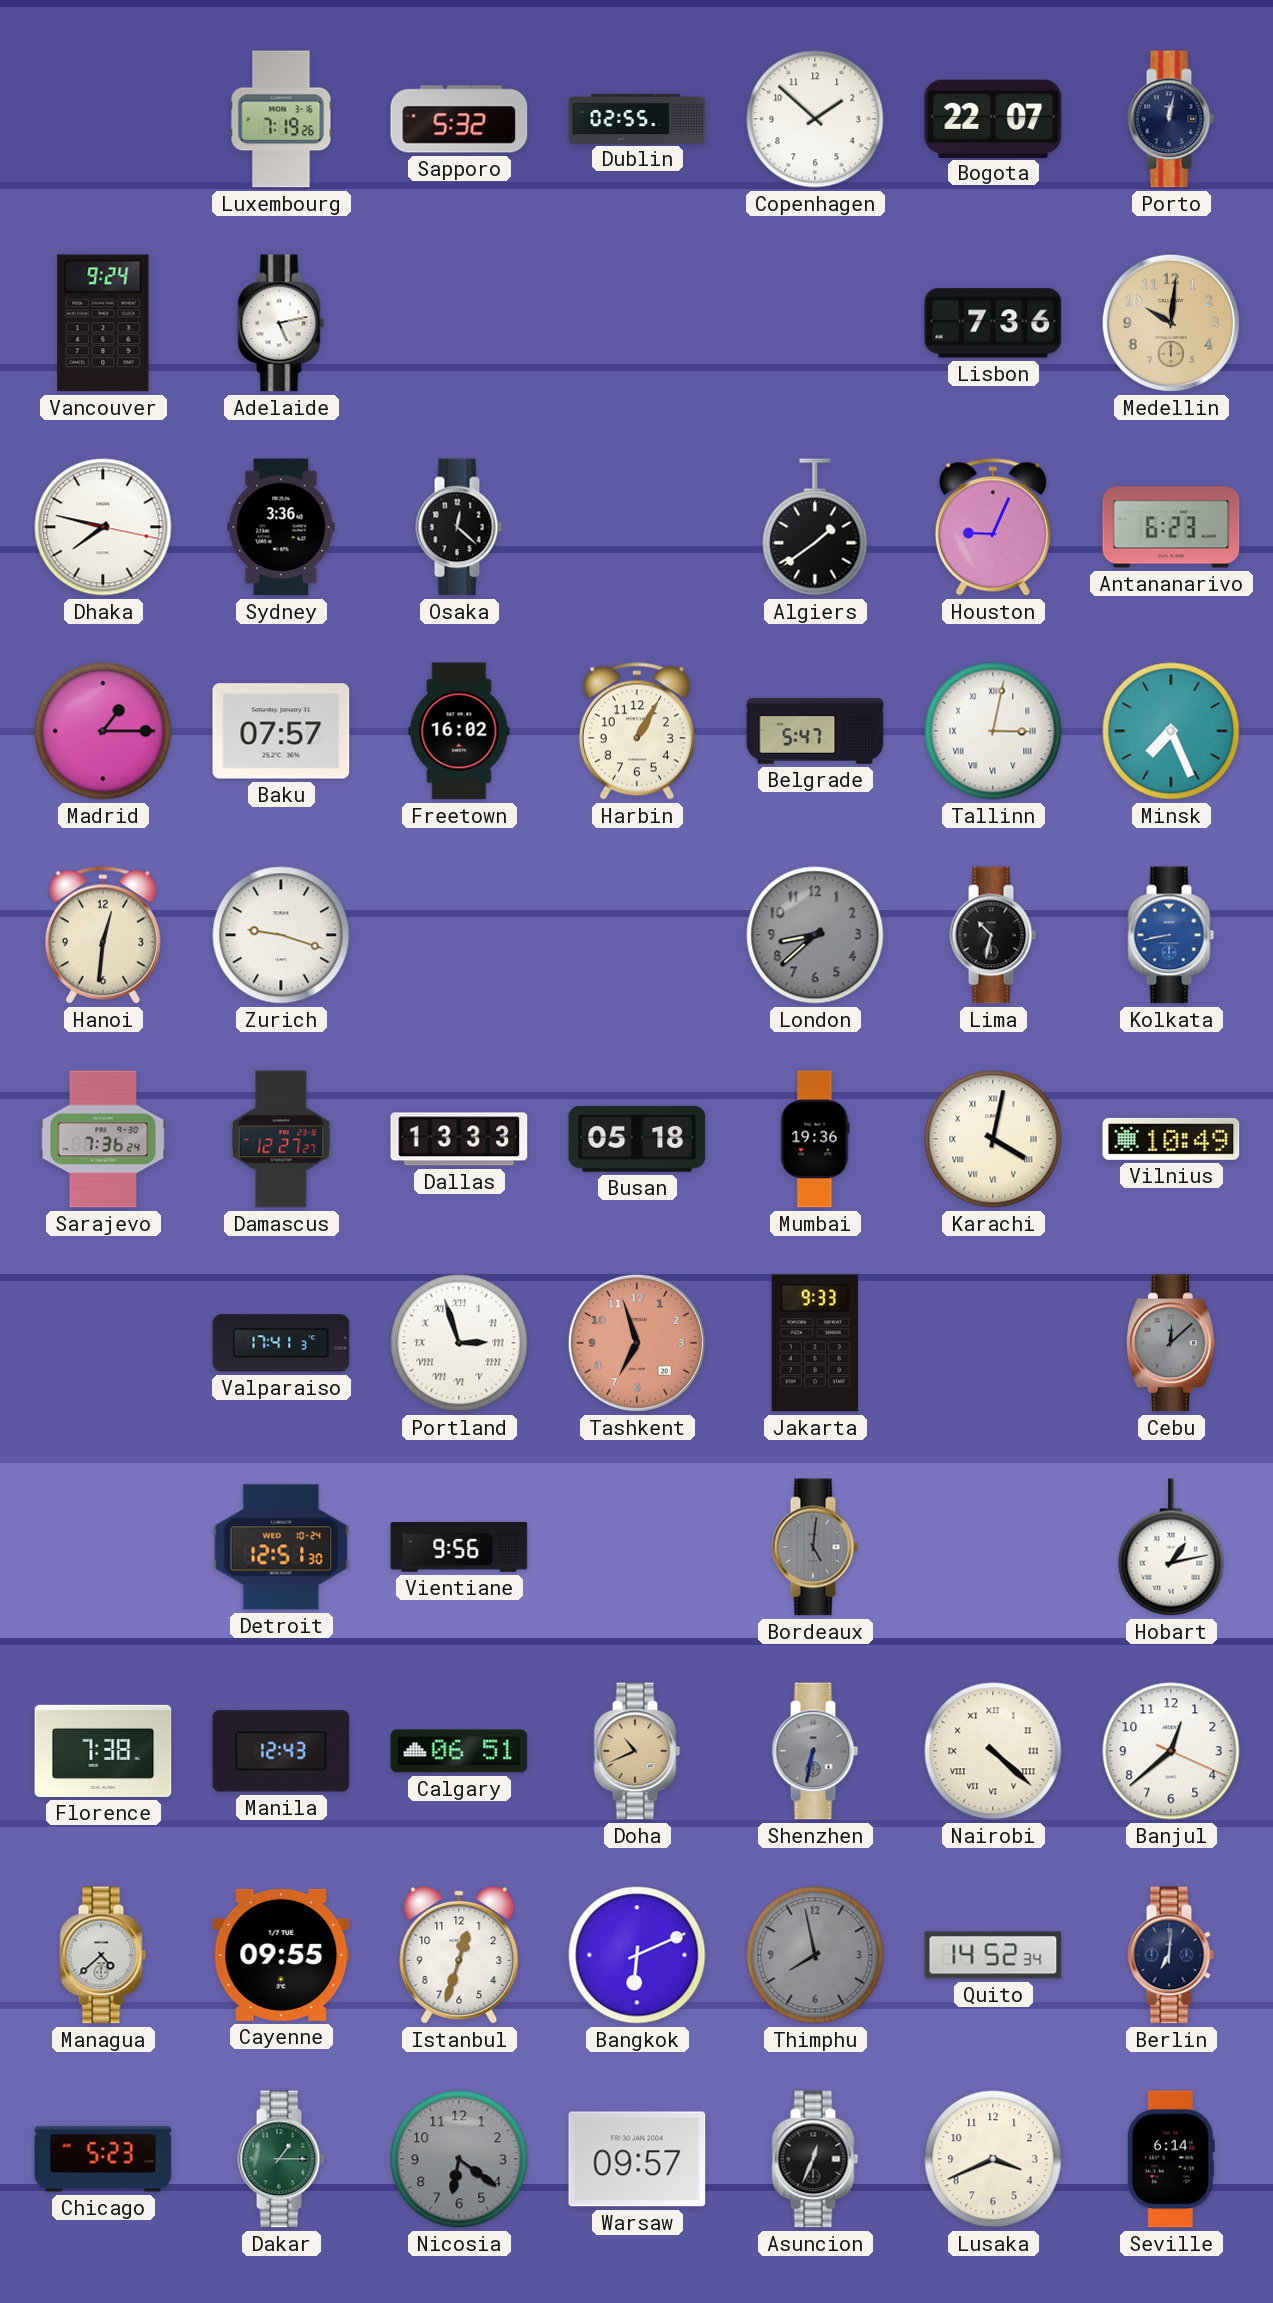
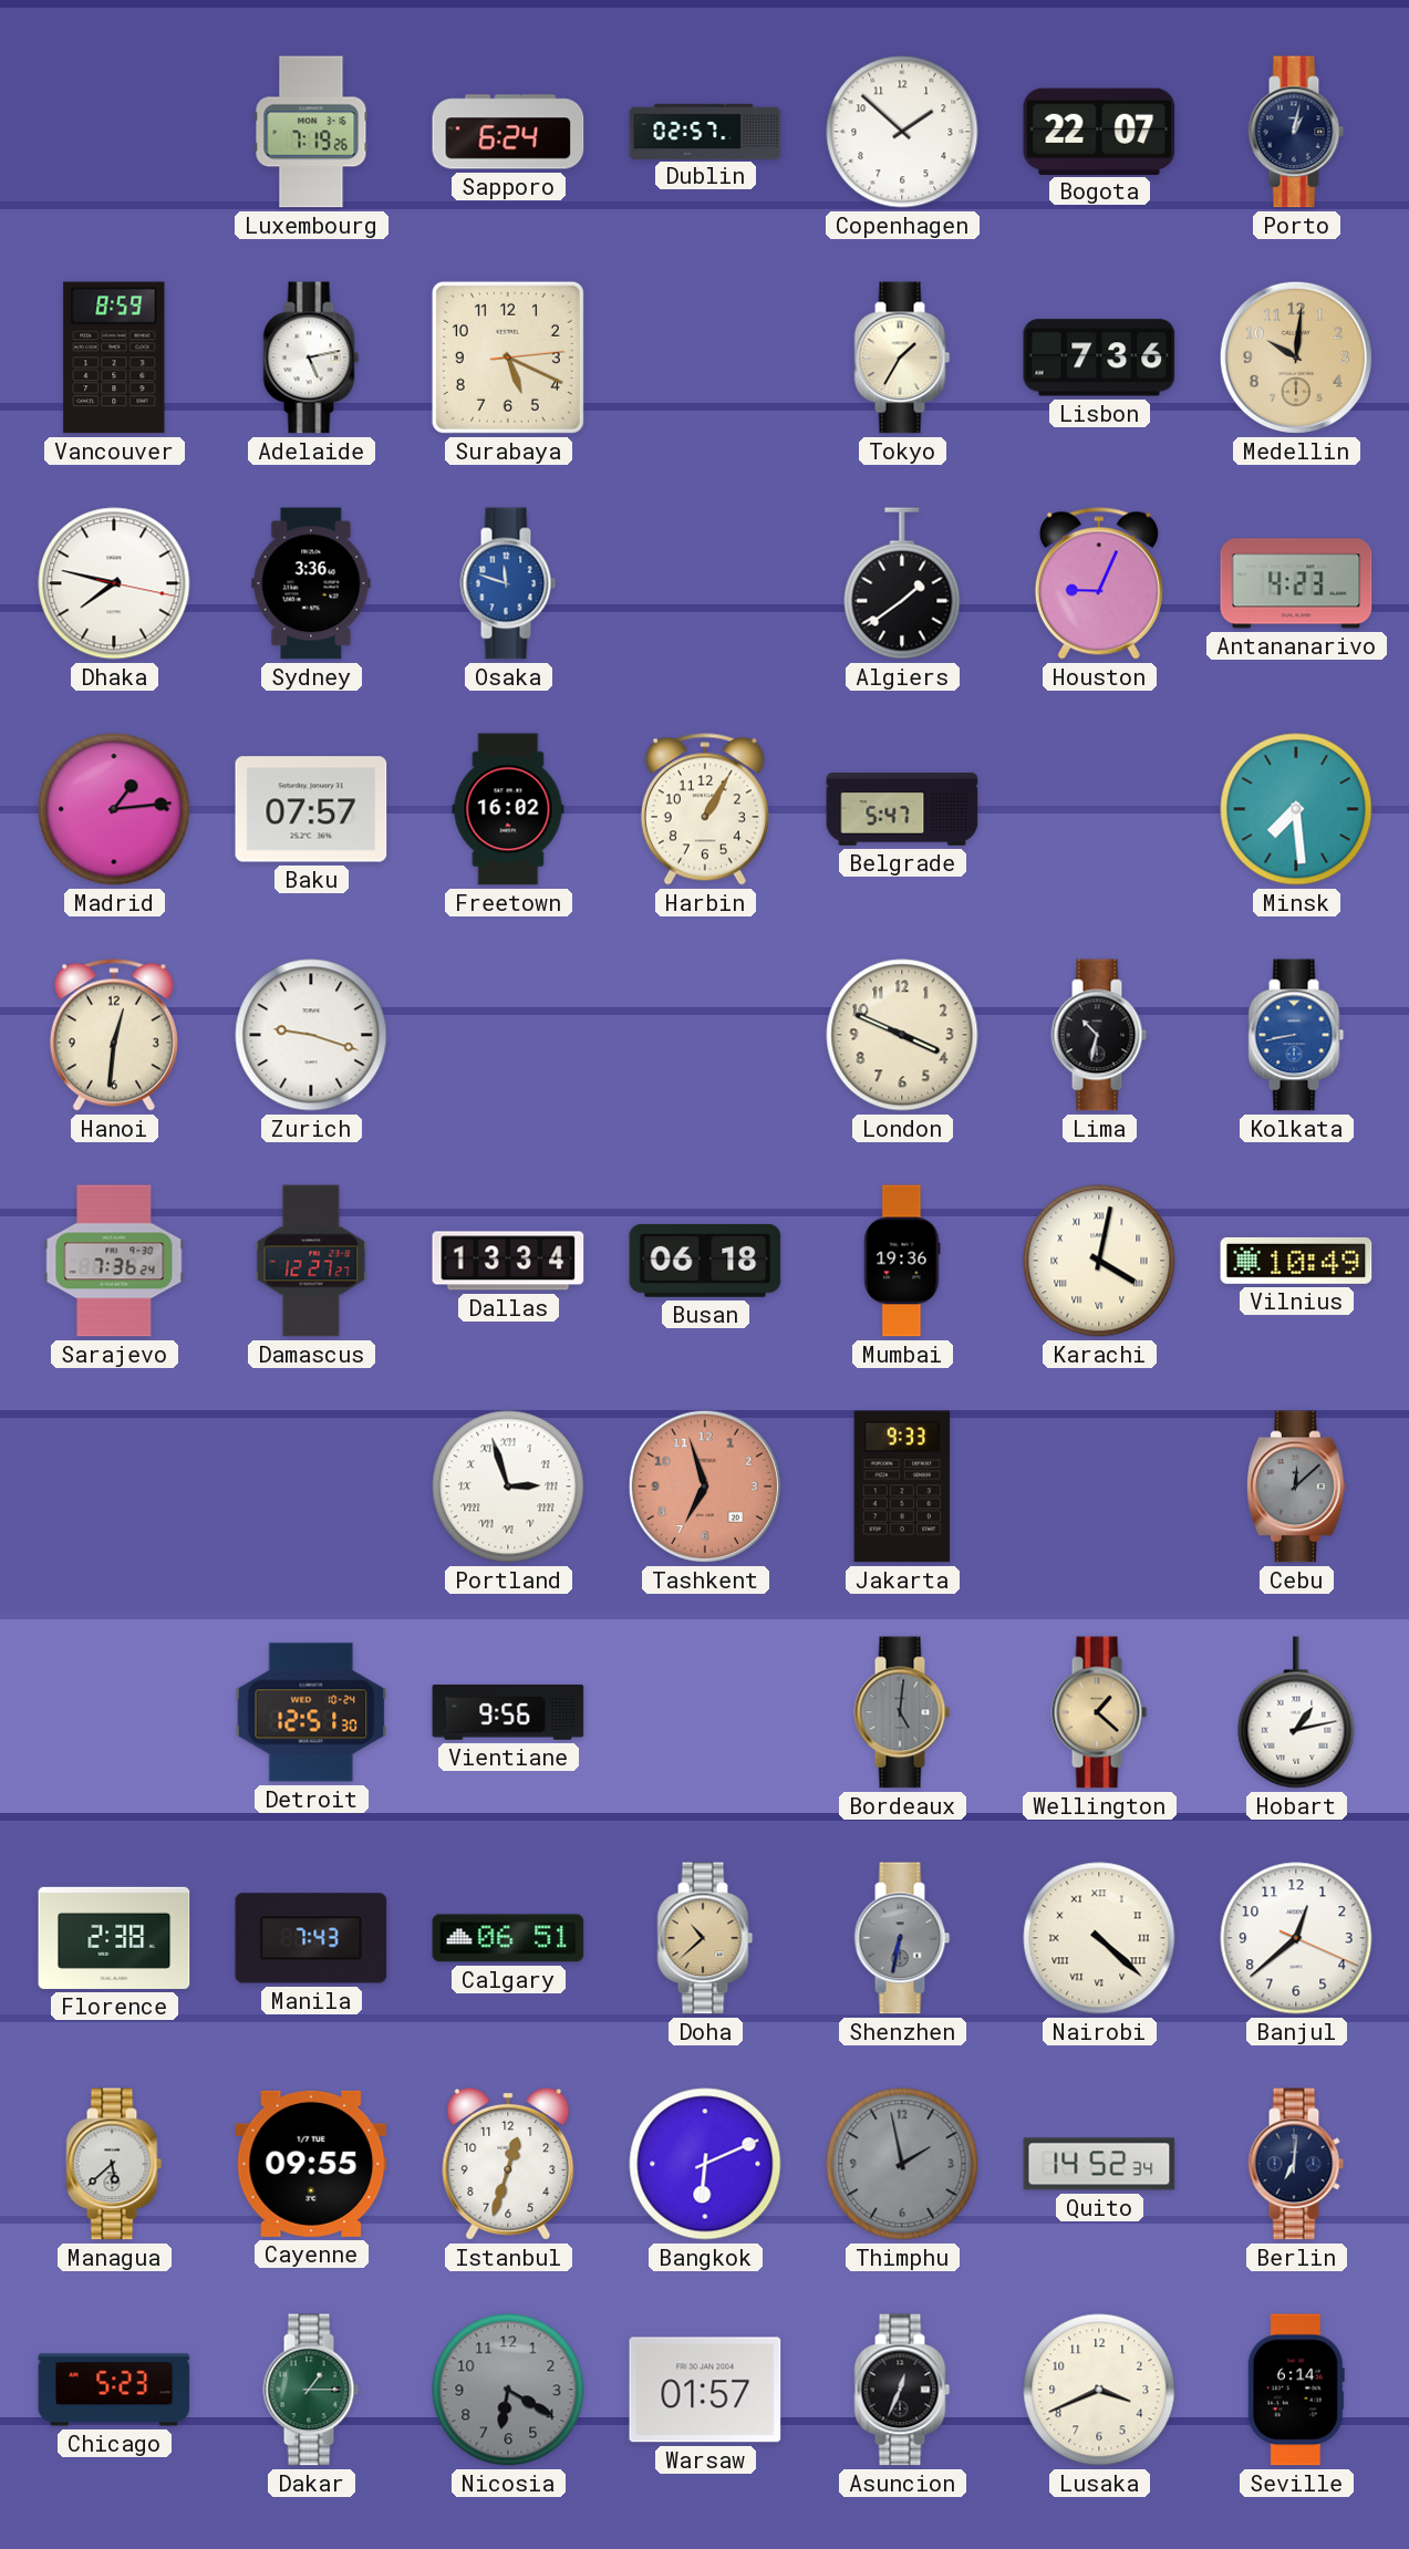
Sapporo: 5:32 -> 6:24 (508, 132)
Dublin: 02:55 -> 02:57 (705, 131)
Porto: 12:02 -> 1:02 (1296, 132)
Vancouver: 9:24 -> 8:59 (114, 358)
Surabaya: none -> 5:19 (508, 358)
Tokyo: none -> 1:35 (902, 358)
Osaka: 12:22 -> 11:48 (508, 583)
Osaka dial: black -> blue (508, 583)
Antananarivo: 6:23 -> 4:23 (1296, 583)
Madrid: 1:15 -> 1:14 (114, 809)
Tallinn: 3:02 -> none (993, 731)
Minsk: 7:26 -> 7:29 (1296, 809)
London: 8:38 -> 3:49 (902, 1035)
London dial: grey -> cream (902, 1035)
Dallas: 13:33 -> 13:34 (508, 1261)
Busan: 05:18 -> 06:18 (705, 1261)
Valparaiso: 17:41 -> none (281, 1343)
Wellington: none -> 1:22 (1099, 1712)
Florence: 7:38 -> 2:38 (114, 1938)
Manila: 12:43 -> 7:43 (311, 1938)
Doha: 10:41 -> 10:38 (705, 1938)
Managua: 4:38 -> 5:38 (114, 2164)
Thimphu: 7:58 -> 1:58 (902, 2164)
Nicosia: 6:21 -> 6:20 (508, 2390)
Warsaw: 09:57 -> 01:57 (705, 2390)
